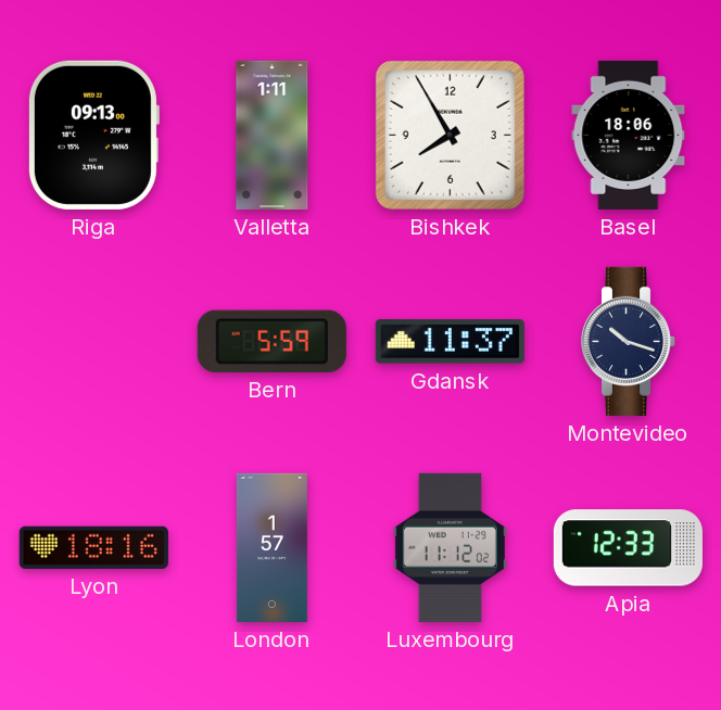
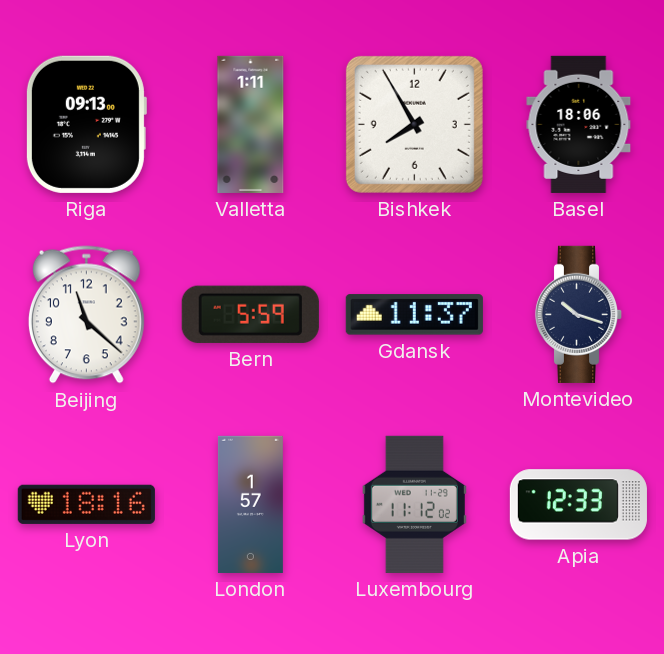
Beijing: none -> 11:22 (86, 315)
